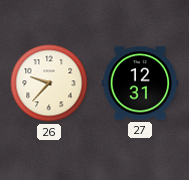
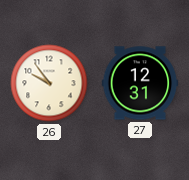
26: 9:37 -> 9:54 (49, 83)
